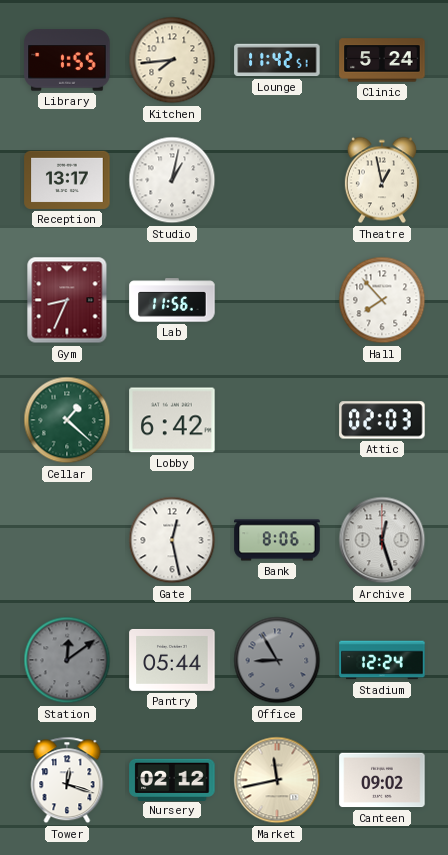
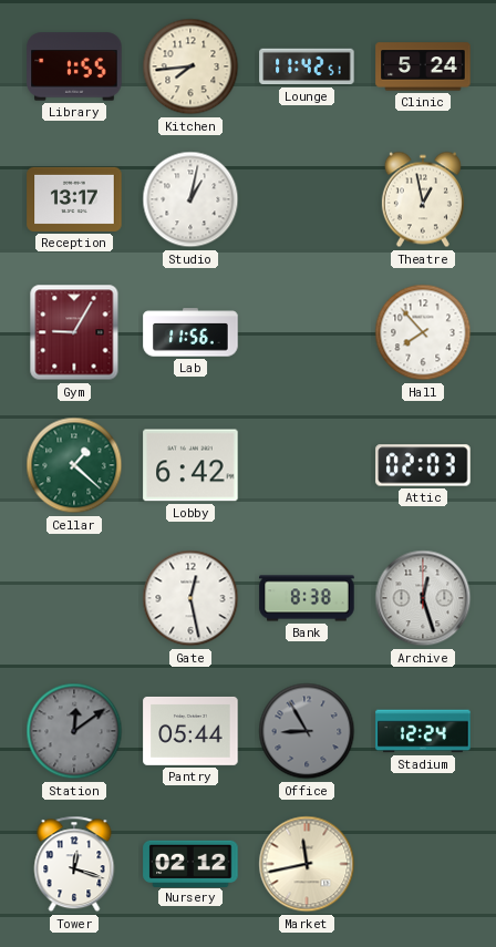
Gym: 8:34 -> 9:05 (74, 332)
Bank: 8:06 -> 8:38 (307, 598)
Canteen: 09:02 -> none (382, 780)
